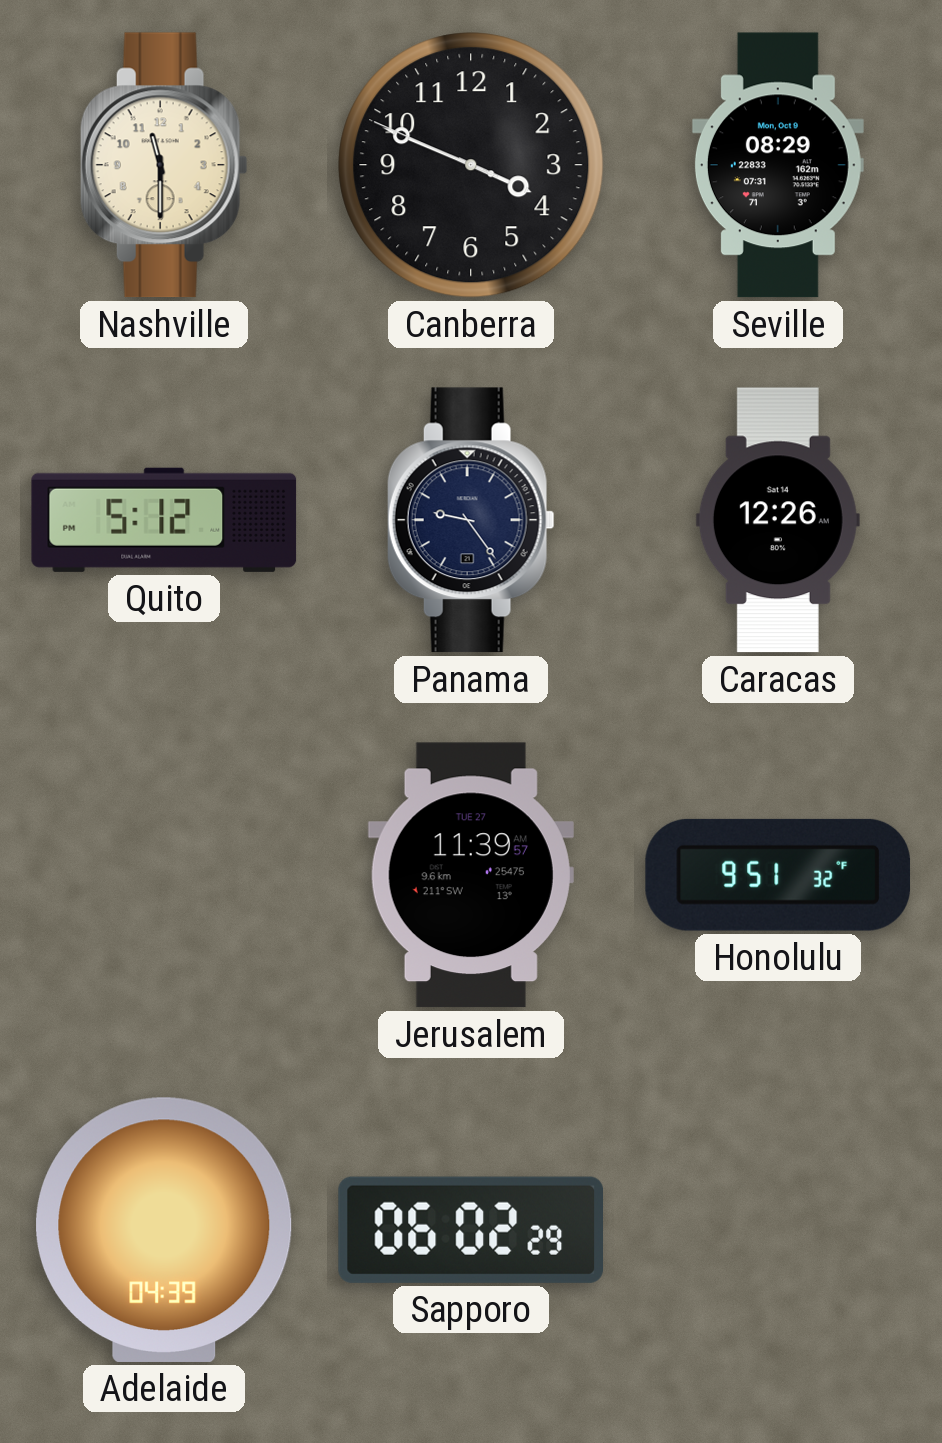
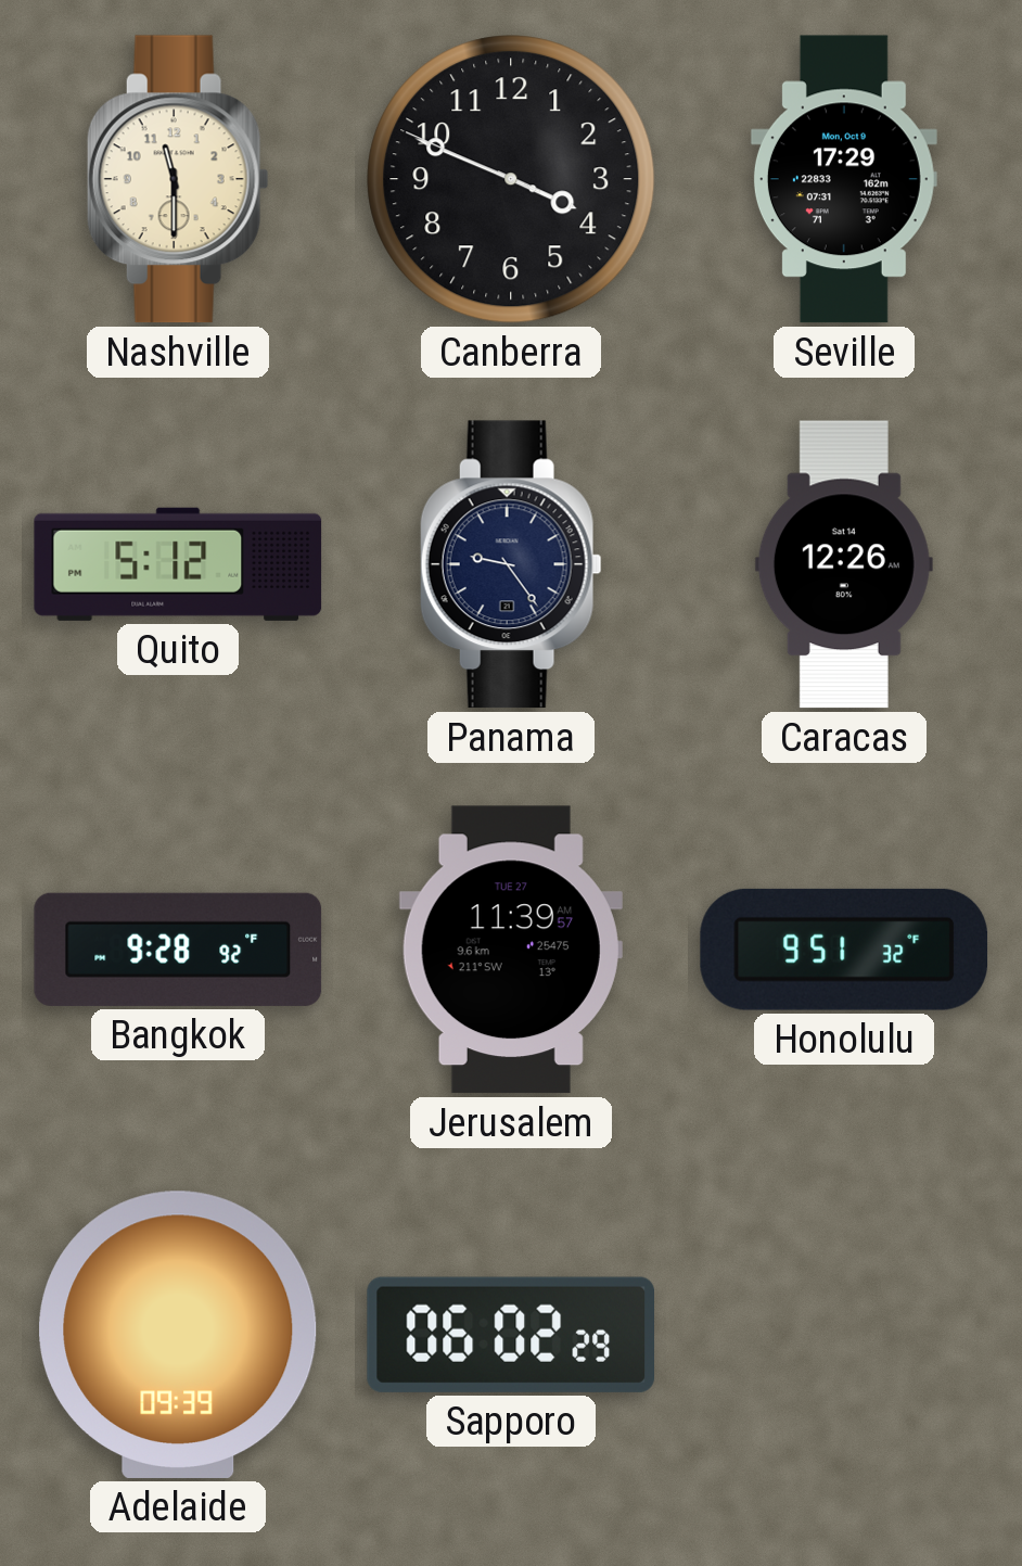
Seville: 08:29 -> 17:29 (844, 179)
Bangkok: none -> 9:28 (178, 950)
Adelaide: 04:39 -> 09:39 (178, 1335)
